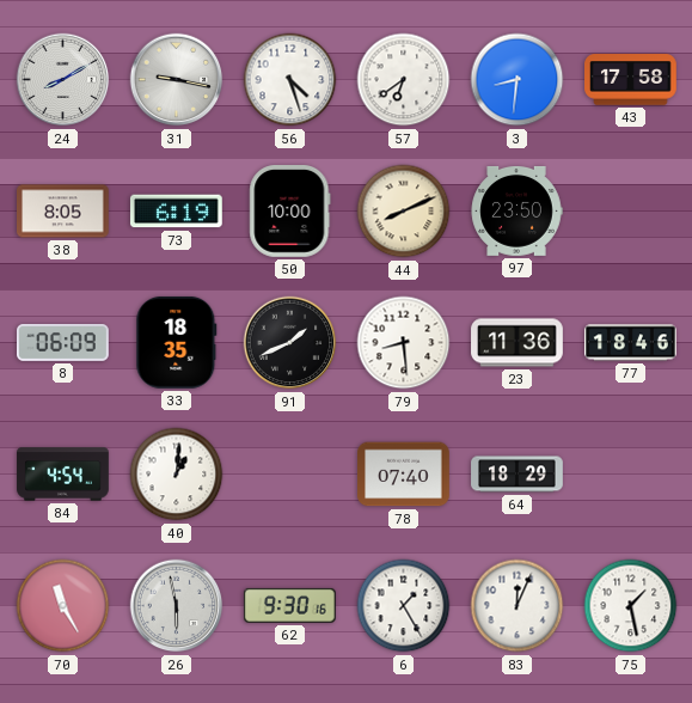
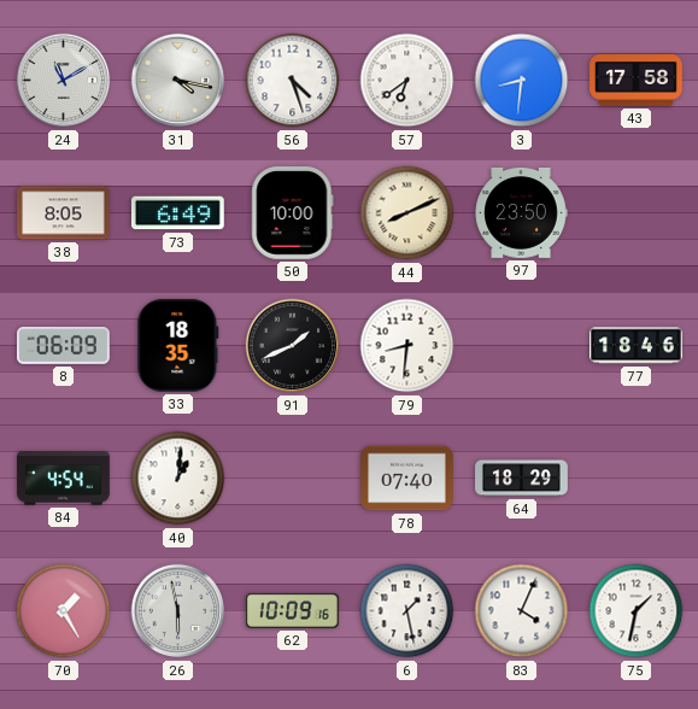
24: 8:10 -> 11:10 (64, 81)
31: 9:17 -> 4:17 (178, 81)
73: 6:19 -> 6:49 (178, 213)
79: 8:29 -> 8:31 (407, 346)
23: 11:36 -> none (518, 343)
70: 11:25 -> 1:25 (64, 611)
62: 9:30 -> 10:09 (292, 610)
6: 1:25 -> 1:28 (407, 611)
83: 12:04 -> 4:04 (522, 611)
75: 1:28 -> 1:32 (637, 611)
